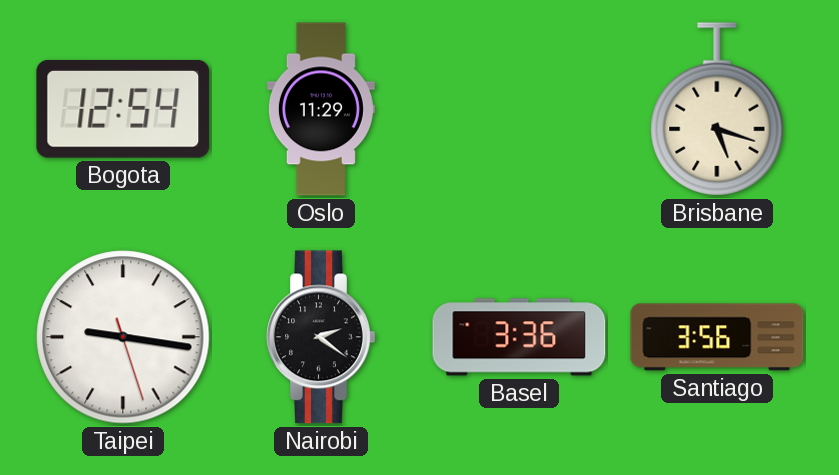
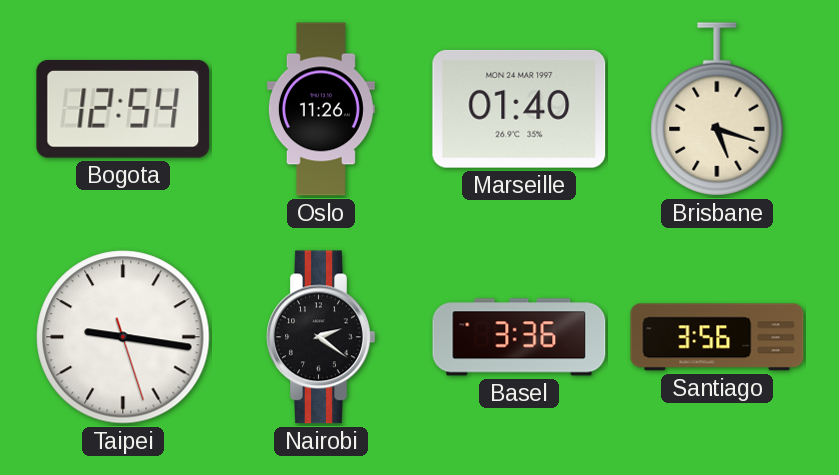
Oslo: 11:29 -> 11:26 (321, 109)
Marseille: none -> 01:40 (519, 109)
